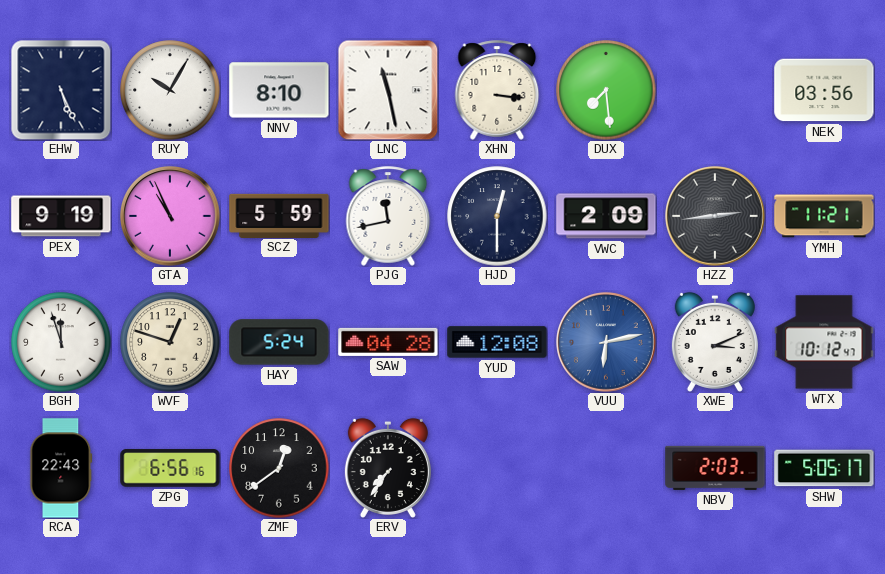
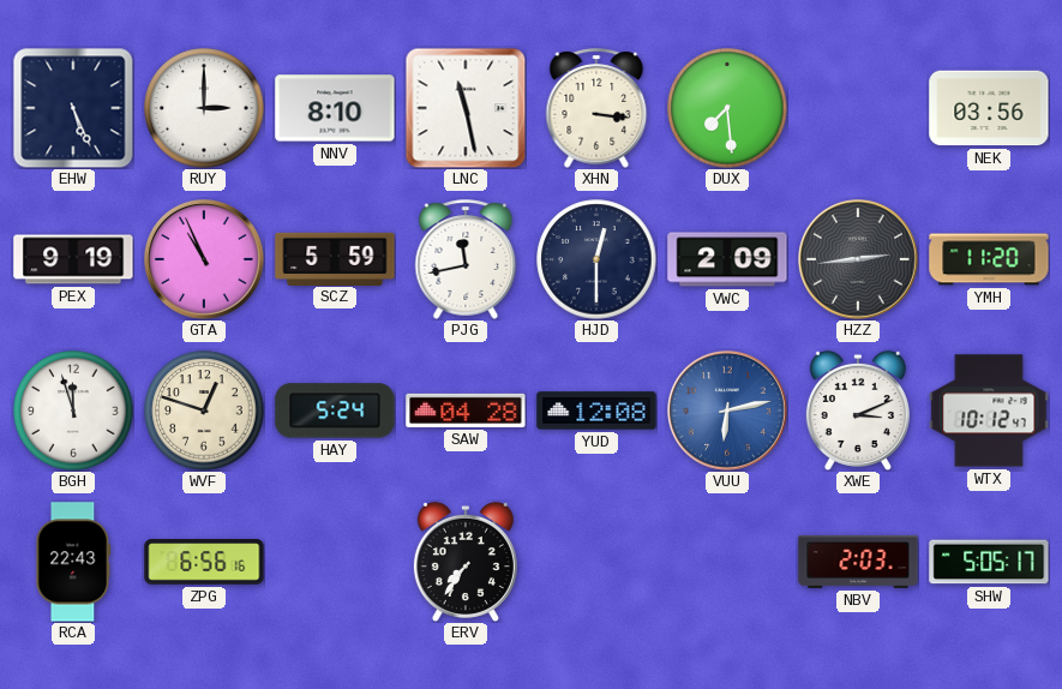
RUY: 10:05 -> 3:00 (204, 108)
YMH: 11:21 -> 11:20 (989, 259)
ZMF: 12:39 -> none (279, 468)
